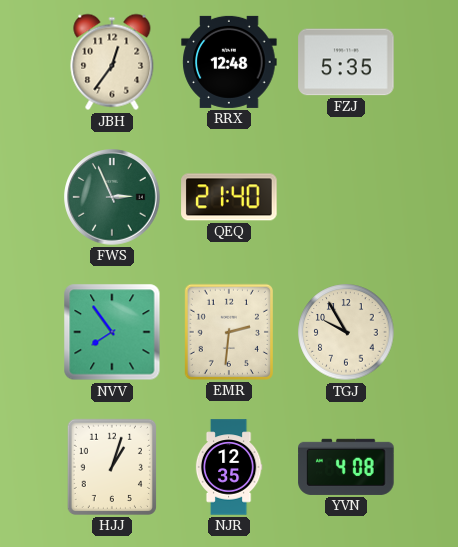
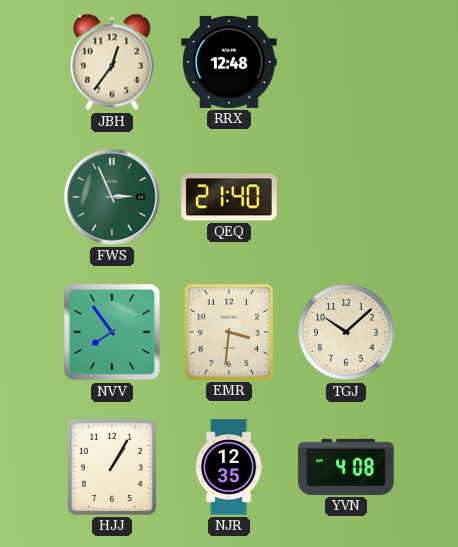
FZJ: 5:35 -> none (346, 62)
EMR: 2:31 -> 3:31 (229, 332)
TGJ: 9:55 -> 10:08 (346, 332)
HJJ: 1:03 -> 1:05 (112, 467)
